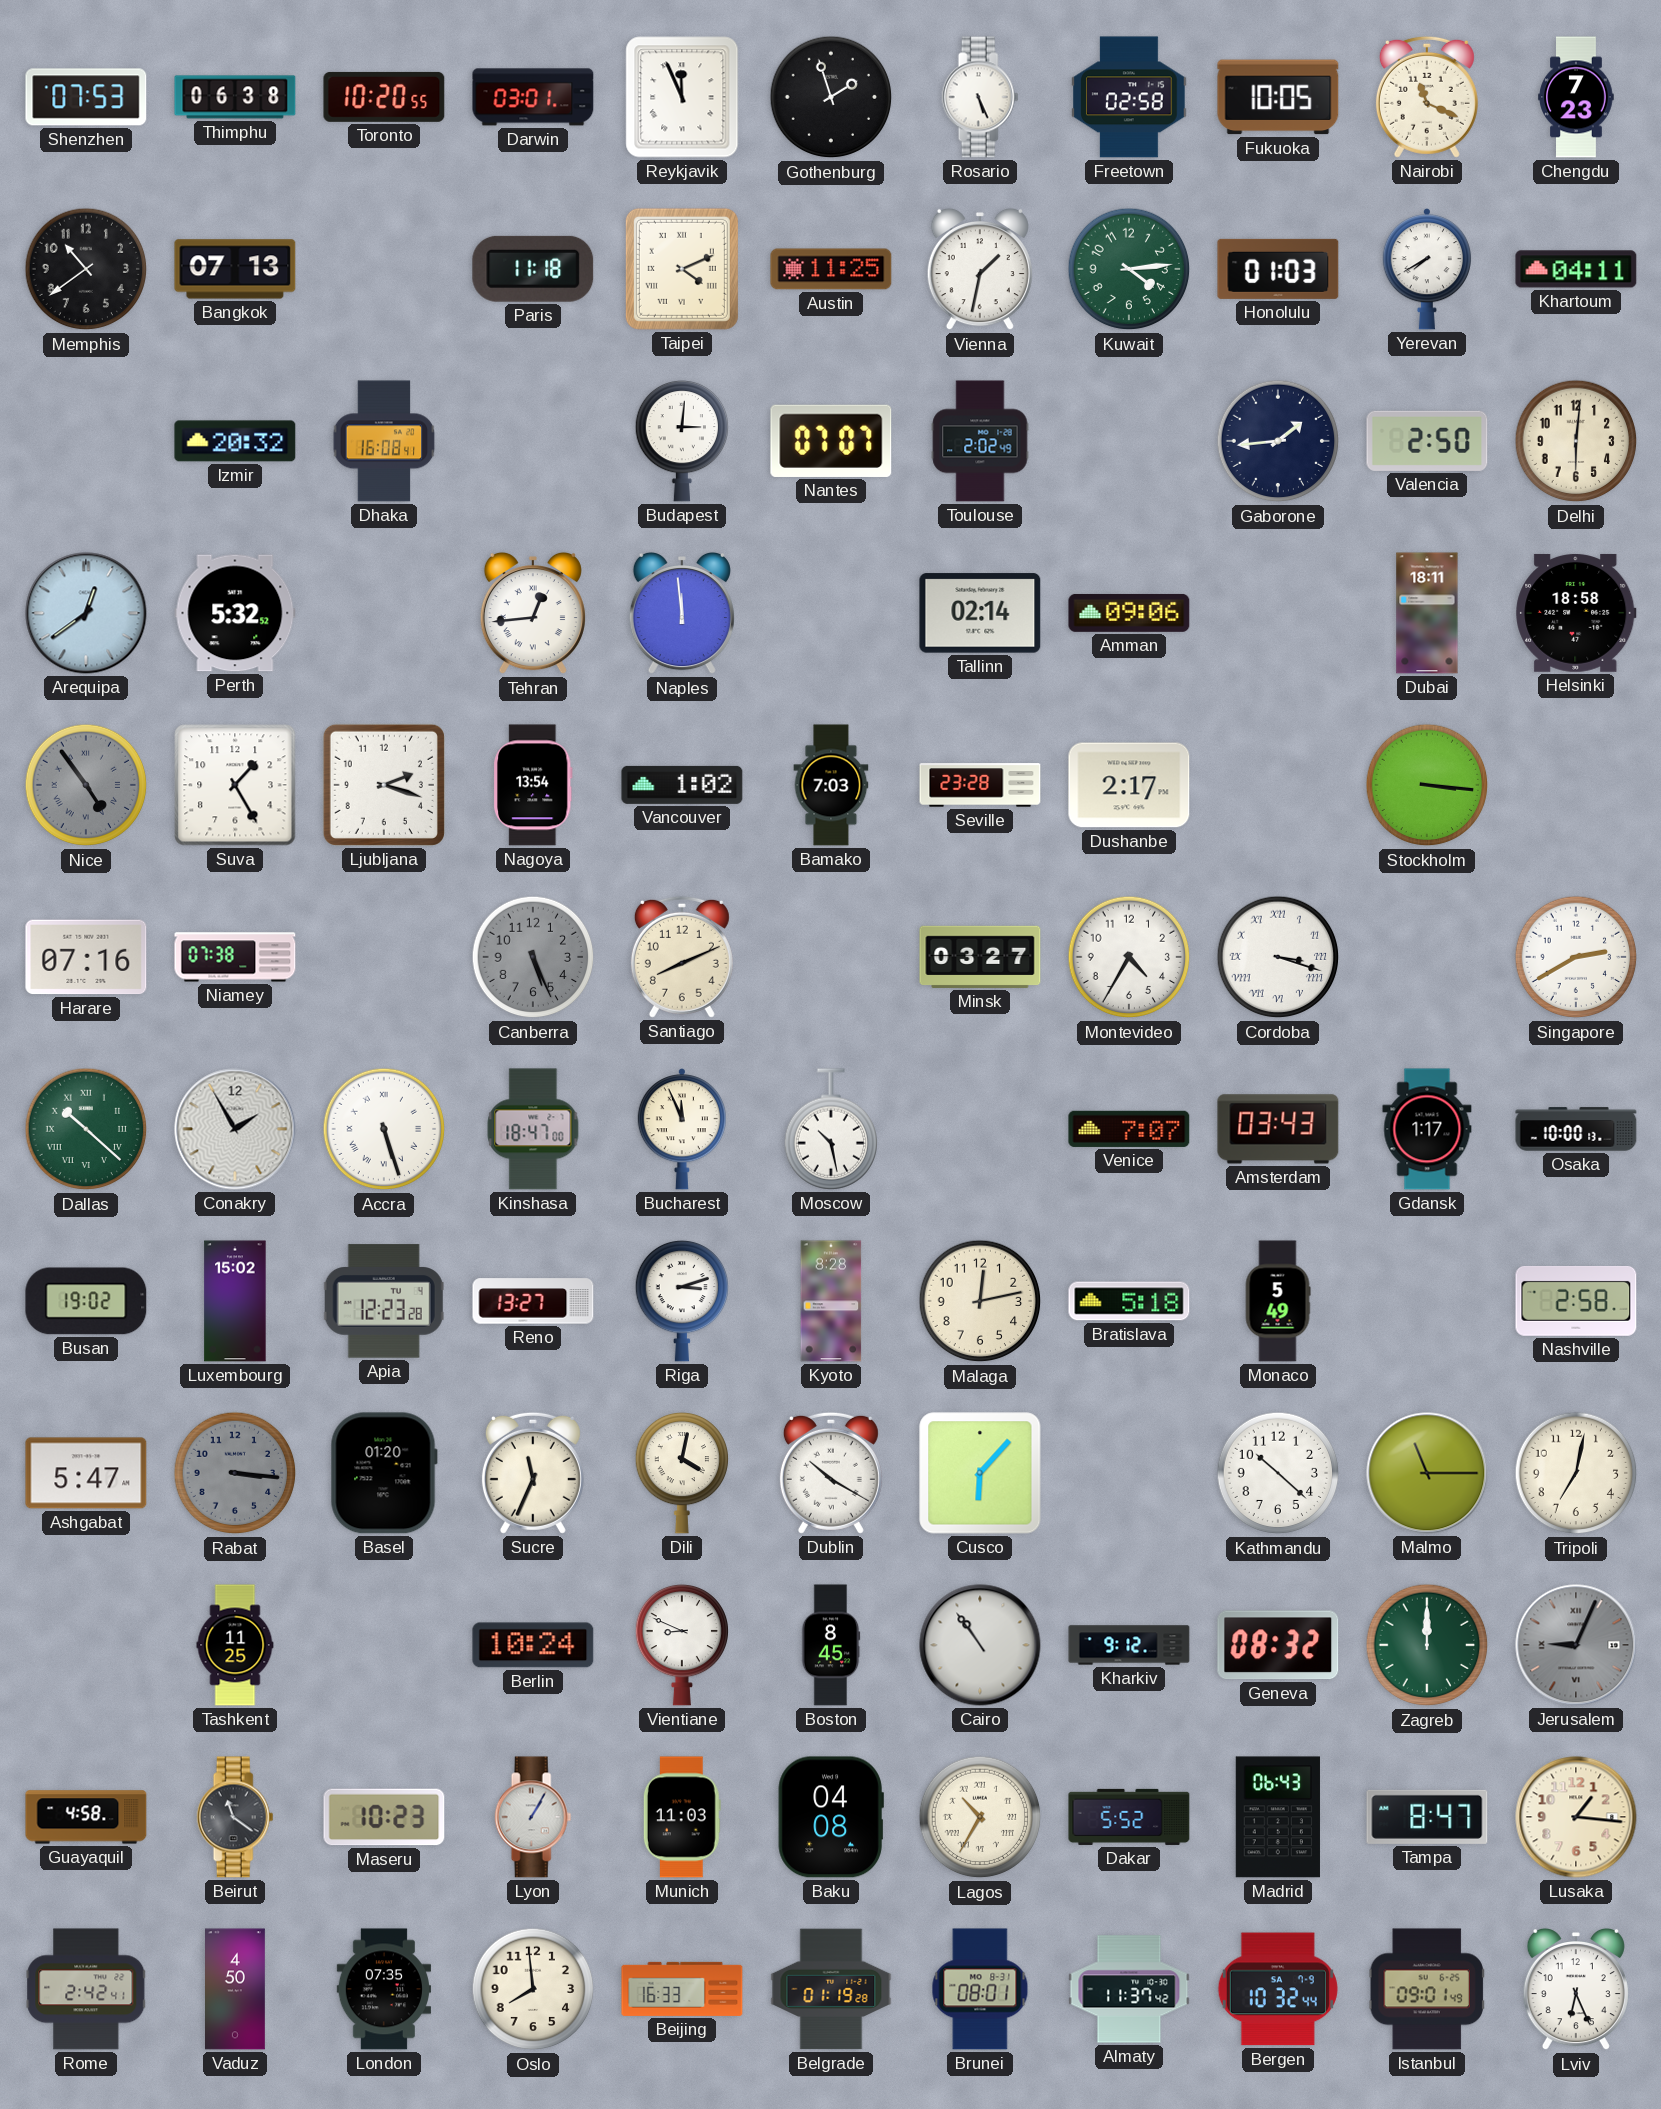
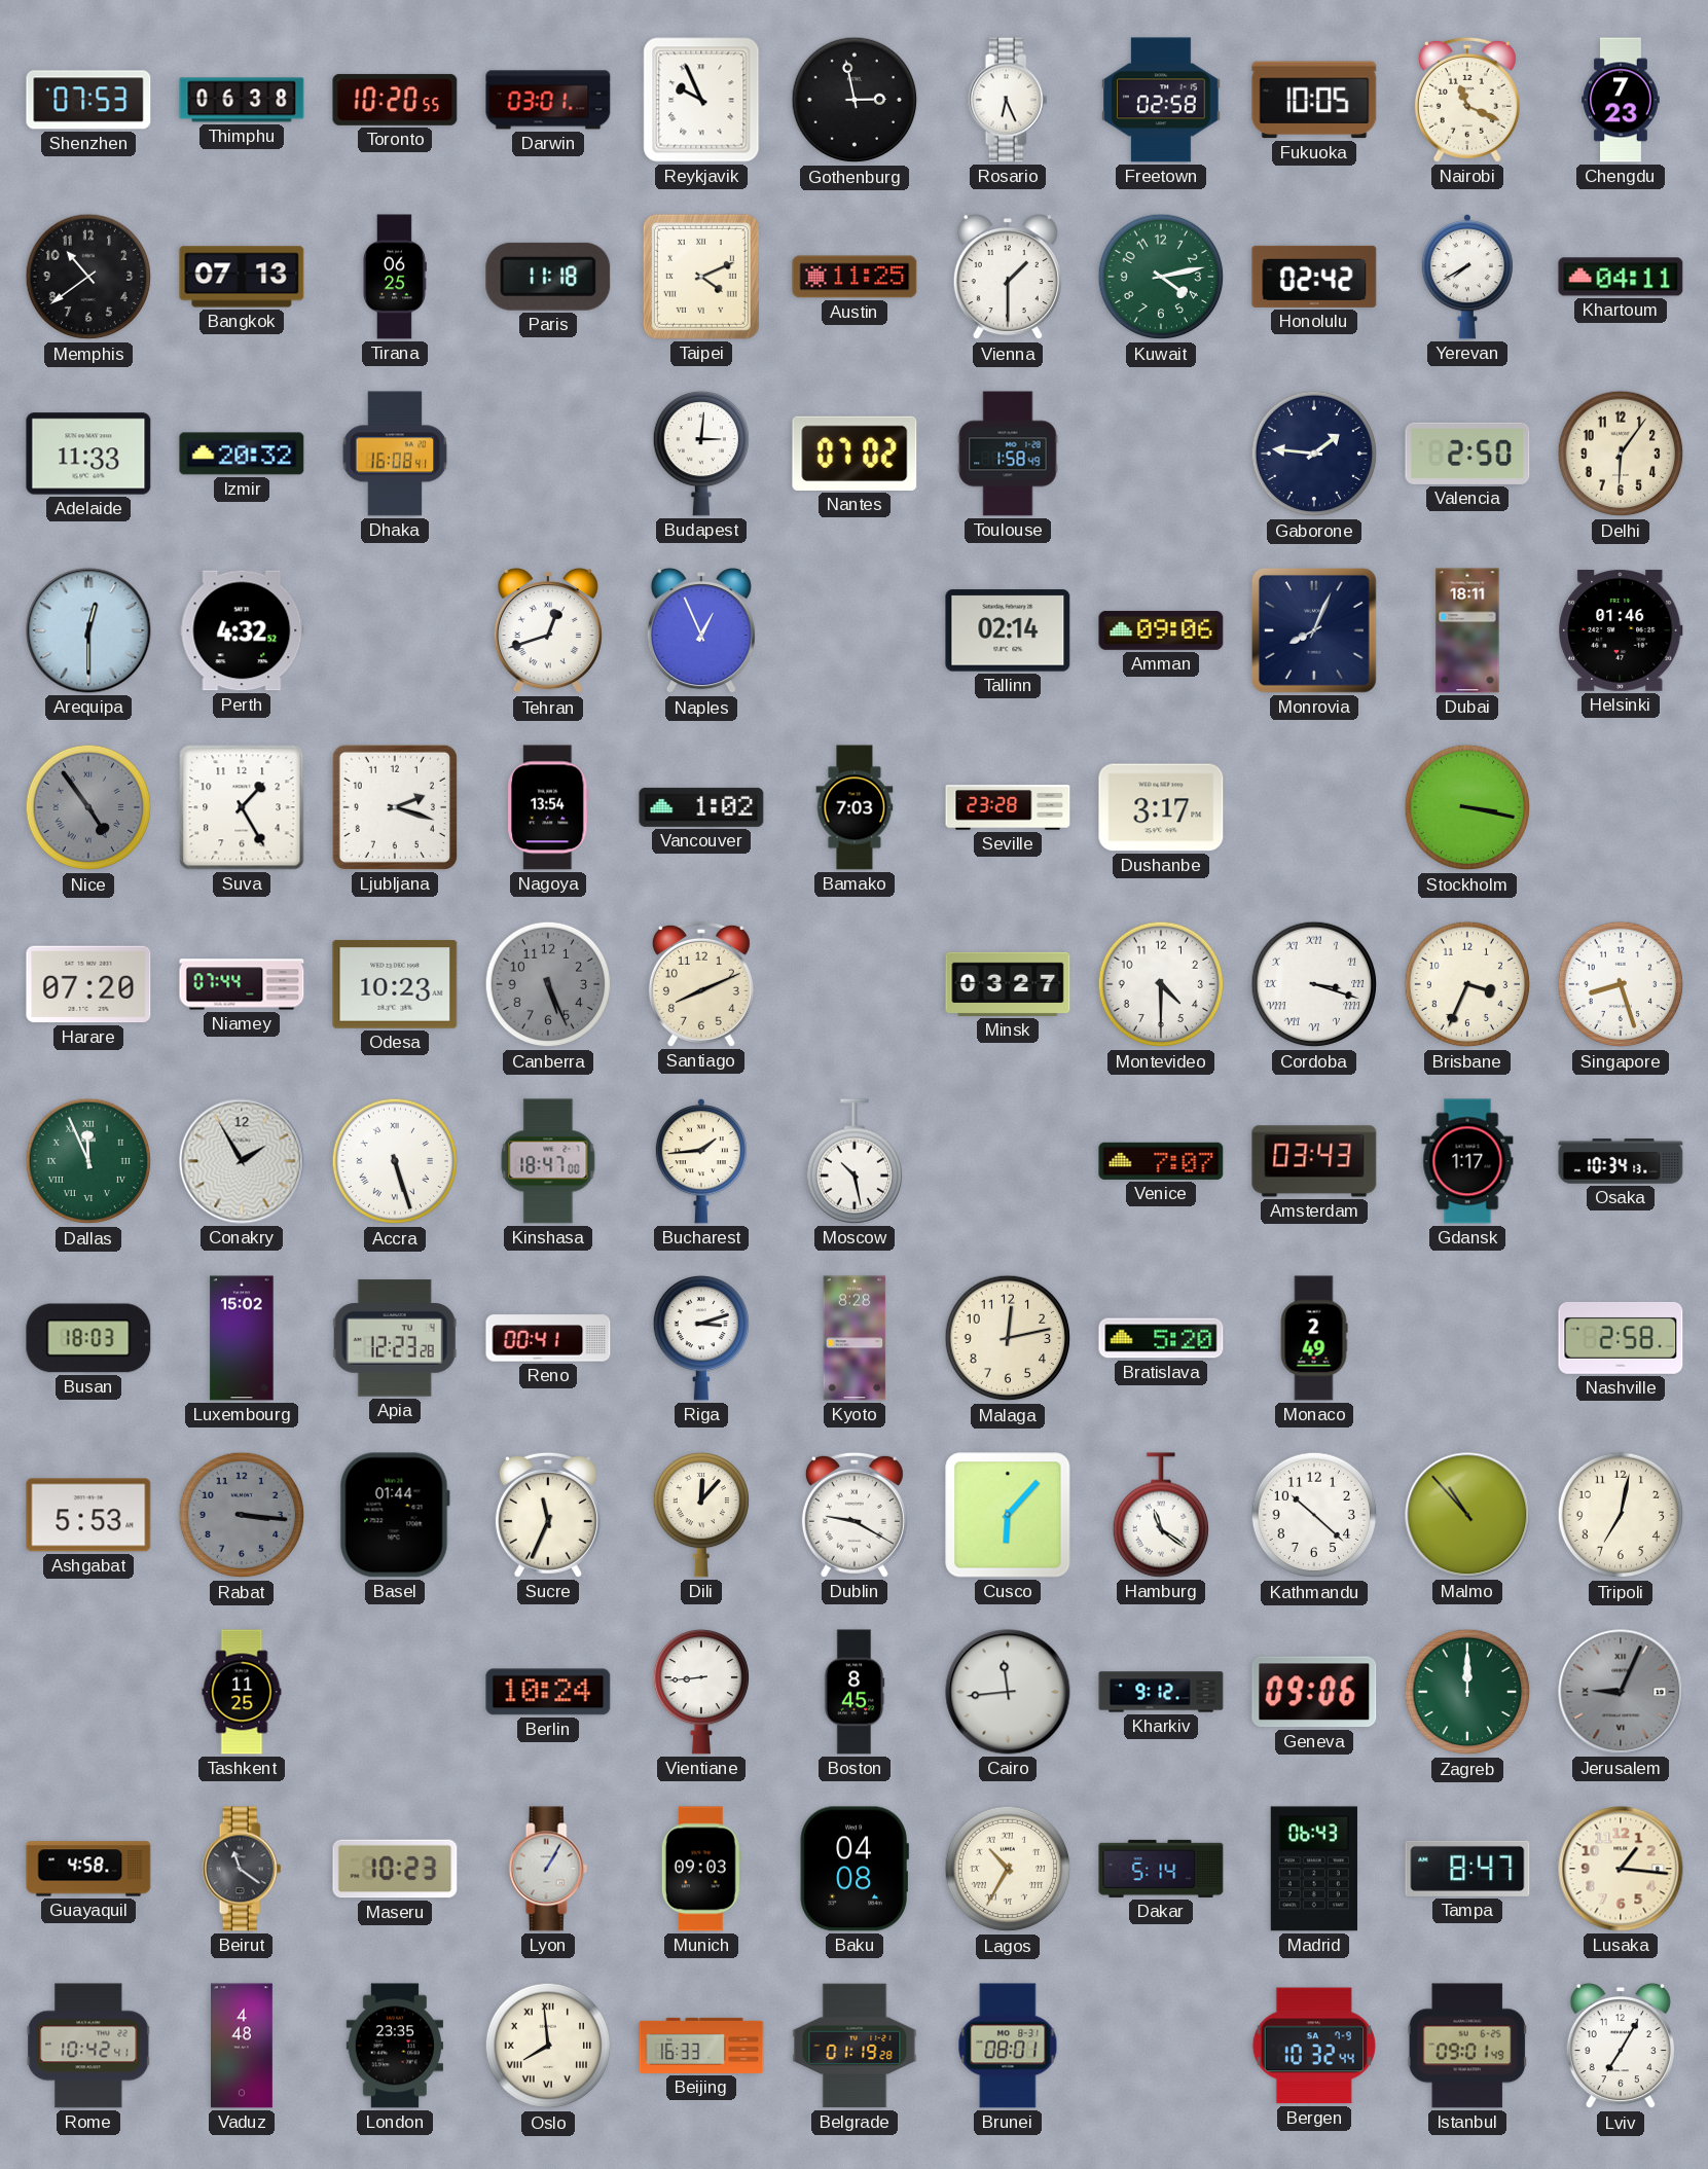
Reykjavik: 11:56 -> 9:56 (701, 100)
Gothenburg: 1:57 -> 2:58 (855, 100)
Rosario: 5:26 -> 6:26 (1008, 100)
Tirana: none -> 06:25 (395, 277)
Vienna: 1:32 -> 1:30 (1008, 277)
Kuwait: 4:14 -> 4:13 (1161, 277)
Honolulu: 01:03 -> 02:42 (1314, 277)
Adelaide: none -> 11:33 (88, 454)
Nantes: 07:07 -> 07:02 (855, 454)
Toulouse: 2:02 -> 1:58 (1008, 454)
Gaborone: 1:44 -> 1:46 (1314, 454)
Delhi: 6:01 -> 6:06 (1621, 454)
Arequipa: 12:39 -> 12:30 (88, 630)
Perth: 5:32 -> 4:32 (242, 630)
Tehran: 12:44 -> 12:42 (548, 630)
Naples: 11:59 -> 12:56 (701, 630)
Monrovia: none -> 8:04 (1314, 630)
Helsinki: 18:58 -> 01:46 (1621, 630)
Dushanbe: 2:17 -> 3:17 (1161, 807)
Stockholm: 3:16 -> 3:17 (1467, 807)
Harare: 07:16 -> 07:20 (88, 984)
Niamey: 07:38 -> 07:44 (242, 984)
Odesa: none -> 10:23 (395, 984)
Montevideo: 4:35 -> 4:30 (1161, 984)
Brisbane: none -> 3:34 (1467, 984)
Singapore: 2:40 -> 8:27 (1621, 984)
Dallas: 10:22 -> 11:56 (88, 1161)
Bucharest: 11:56 -> 1:44 (701, 1161)
Osaka: 10:00 -> 10:34 (1621, 1161)
Busan: 19:02 -> 18:03 (88, 1338)
Reno: 13:27 -> 00:41 (548, 1338)
Bratislava: 5:18 -> 5:20 (1161, 1338)
Monaco: 5:49 -> 2:49 (1314, 1338)
Ashgabat: 5:47 -> 5:53 (88, 1515)
Basel: 01:20 -> 01:44 (395, 1515)
Dili: 4:02 -> 12:07 (700, 1515)
Dublin: 10:20 -> 9:20 (855, 1515)
Hamburg: none -> 11:21 (1160, 1515)
Malmo: 11:15 -> 10:53 (1467, 1515)
Vientiane: 8:49 -> 8:44 (700, 1692)
Cairo: 10:54 -> 11:44 (1008, 1692)
Geneva: 08:32 -> 09:06 (1314, 1692)
Munich: 11:03 -> 09:03 (701, 1869)
Dakar: 5:52 -> 5:14 (1161, 1869)
Rome: 2:42 -> 10:42 (88, 2046)
Vaduz: 4:50 -> 4:48 (243, 2046)
London: 07:35 -> 23:35 (394, 2046)
Oslo numerals: Arabic -> Roman (548, 2046)
Almaty: 11:37 -> none (1129, 1989)
Lviv: 6:26 -> 7:05 (1621, 2046)
